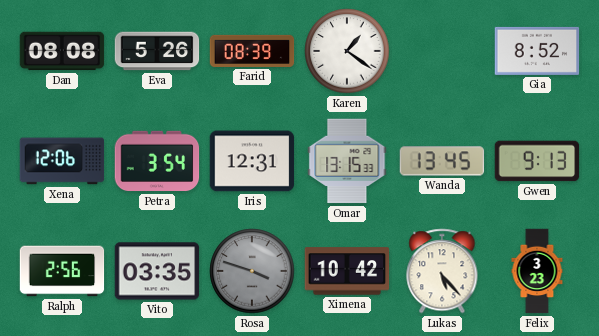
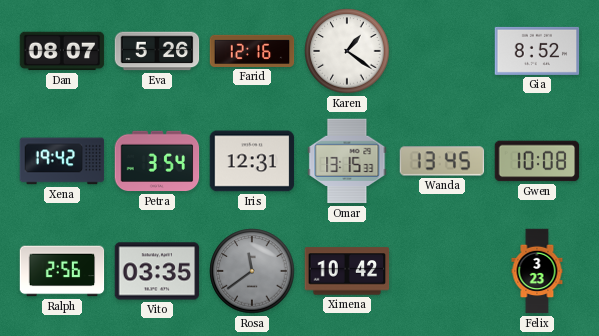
Dan: 08:08 -> 08:07 (62, 51)
Farid: 08:39 -> 12:16 (252, 51)
Xena: 12:06 -> 19:42 (62, 161)
Gwen: 9:13 -> 10:08 (537, 161)
Rosa: 3:48 -> 11:39 (252, 271)
Lukas: 5:23 -> none (442, 271)
